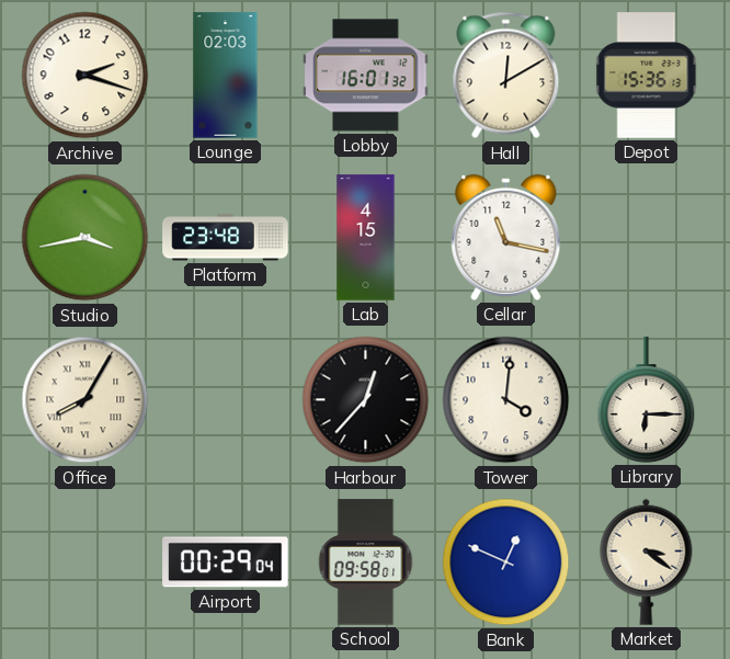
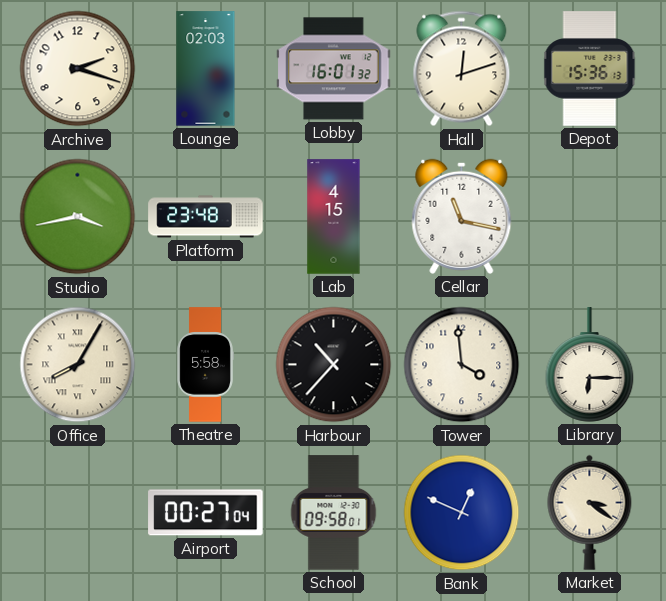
Hall: 12:10 -> 12:12 (462, 69)
Theatre: none -> 5:58 (205, 365)
Harbour: 12:37 -> 10:37 (334, 365)
Tower: 4:01 -> 3:59 (462, 365)
Airport: 00:29 -> 00:27 (206, 513)
